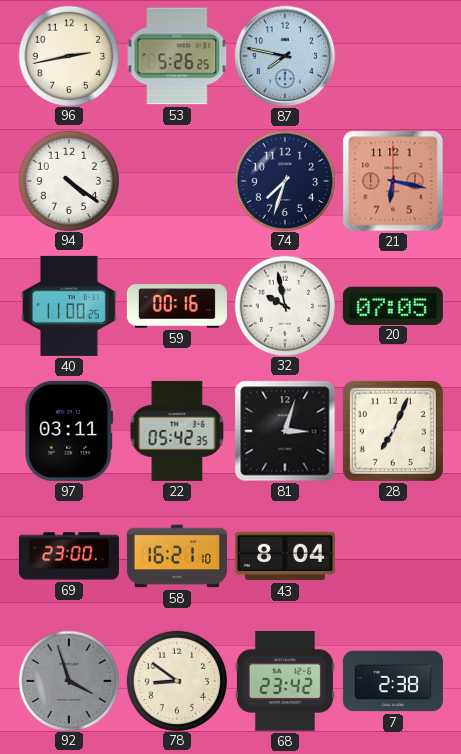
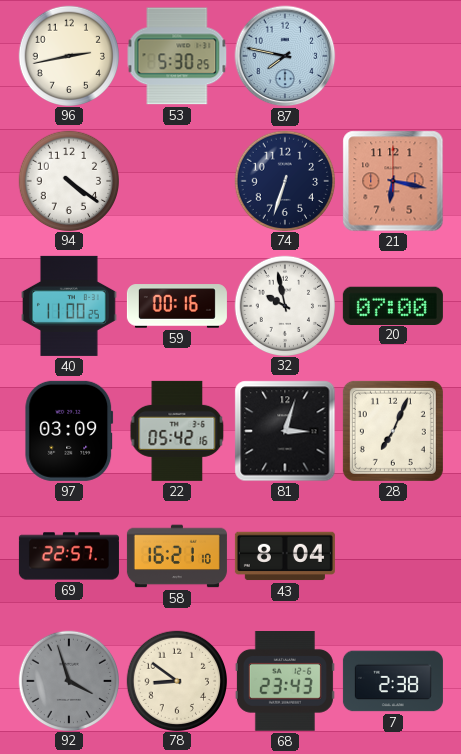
53: 5:26 -> 5:30 (177, 56)
74: 7:33 -> 6:33 (284, 180)
20: 07:05 -> 07:00 (393, 305)
97: 03:11 -> 03:09 (69, 431)
22: 05:42:35 -> 05:42:16 (177, 431)
69: 23:00 -> 22:57 (69, 556)
68: 23:42 -> 23:43 (285, 682)
